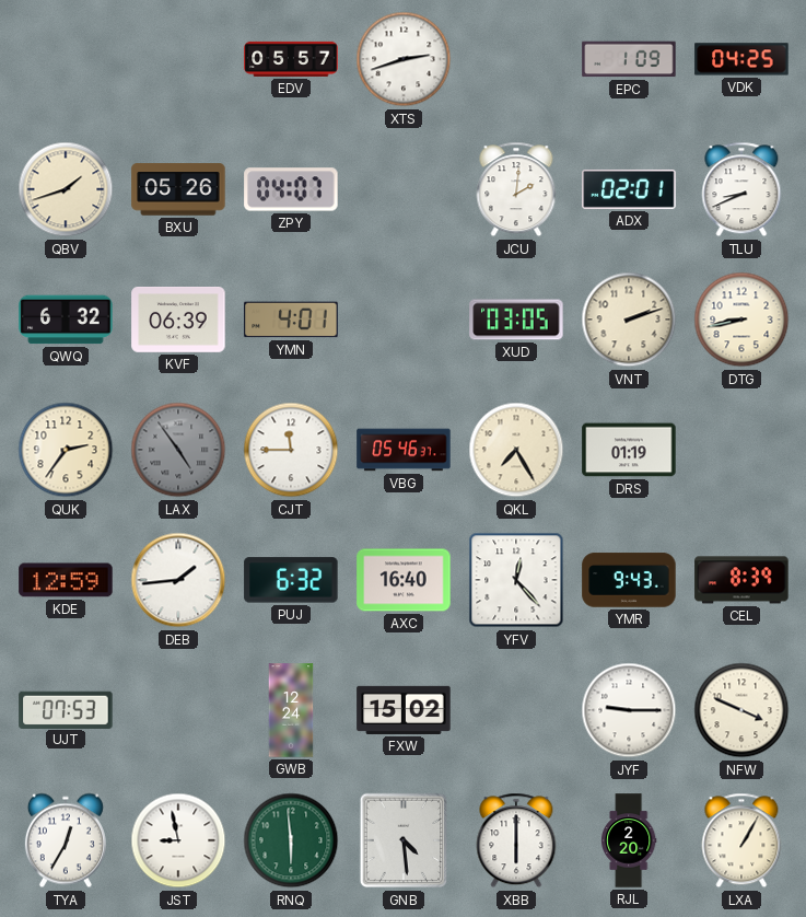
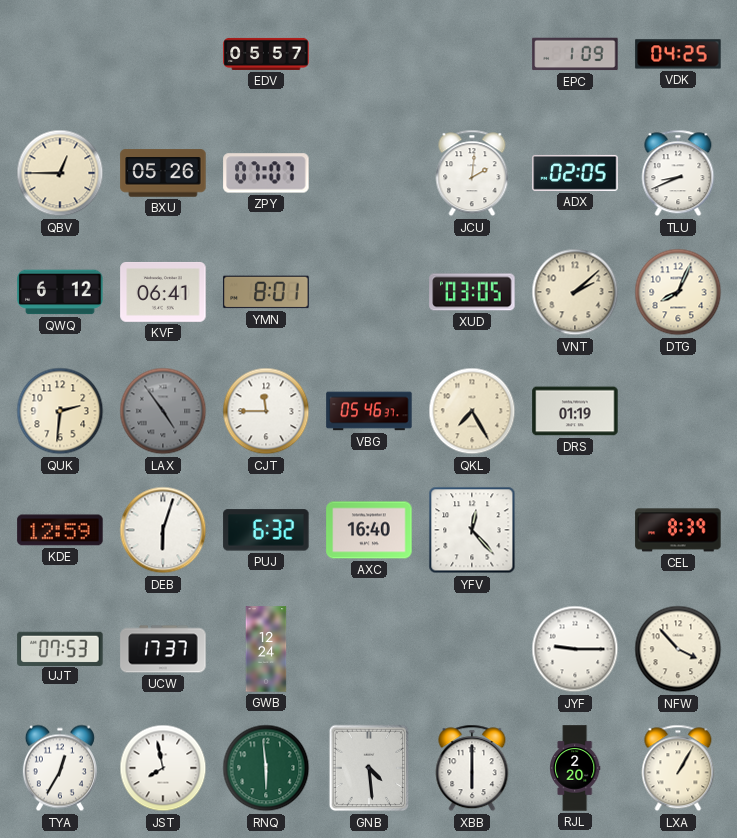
XTS: 2:42 -> none (404, 59)
QBV: 1:42 -> 12:45 (60, 173)
ZPY: 04:07 -> 07:07 (266, 173)
ADX: 02:01 -> 02:05 (575, 173)
QWQ: 6:32 -> 6:12 (60, 292)
KVF: 06:39 -> 06:41 (163, 292)
YMN: 4:01 -> 8:01 (266, 292)
VNT: 2:12 -> 2:08 (575, 292)
DTG: 8:43 -> 8:04 (678, 292)
QUK: 2:36 -> 2:31 (60, 411)
DEB: 1:44 -> 6:03 (163, 530)
YMR: 9:43 -> none (629, 580)
UCW: none -> 17:37 (163, 649)
FXW: 15:02 -> none (404, 710)
NFW: 3:49 -> 3:53 (678, 649)
JST: 8:58 -> 7:58 (163, 768)
